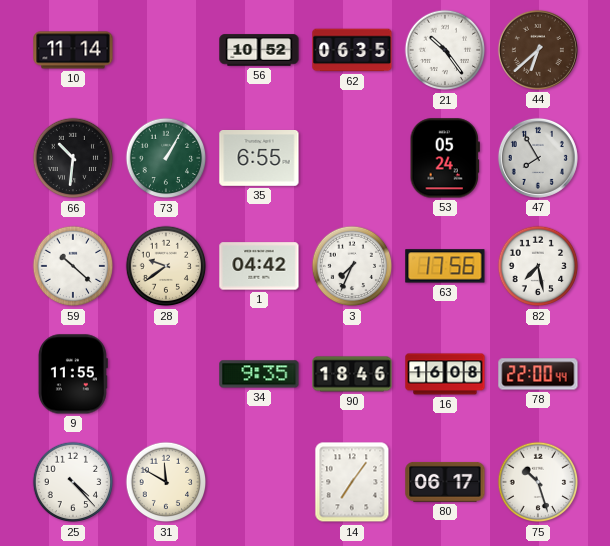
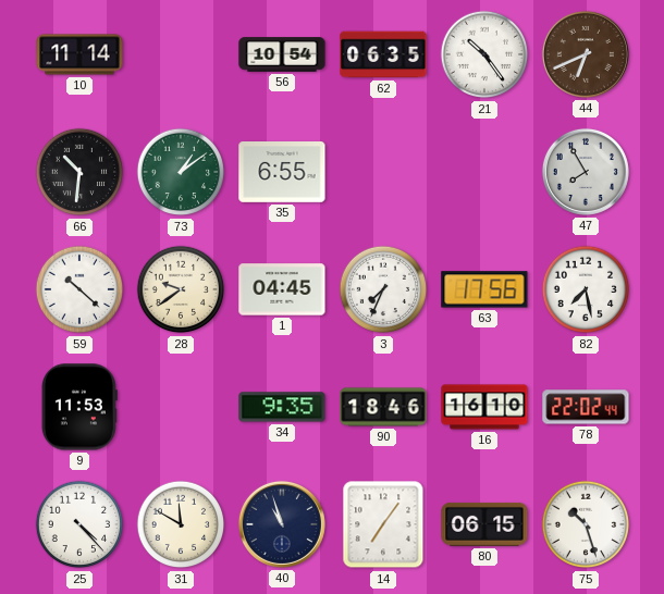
56: 10:52 -> 10:54 (282, 54)
44: 6:38 -> 6:41 (586, 54)
73: 1:05 -> 1:09 (181, 172)
53: 05:24 -> none (445, 158)
1: 04:42 -> 04:45 (282, 289)
9: 11:55 -> 11:53 (79, 407)
16: 16:08 -> 16:10 (484, 407)
78: 22:00 -> 22:02 (586, 407)
40: none -> 10:57 (282, 524)
80: 06:17 -> 06:15 (484, 524)
